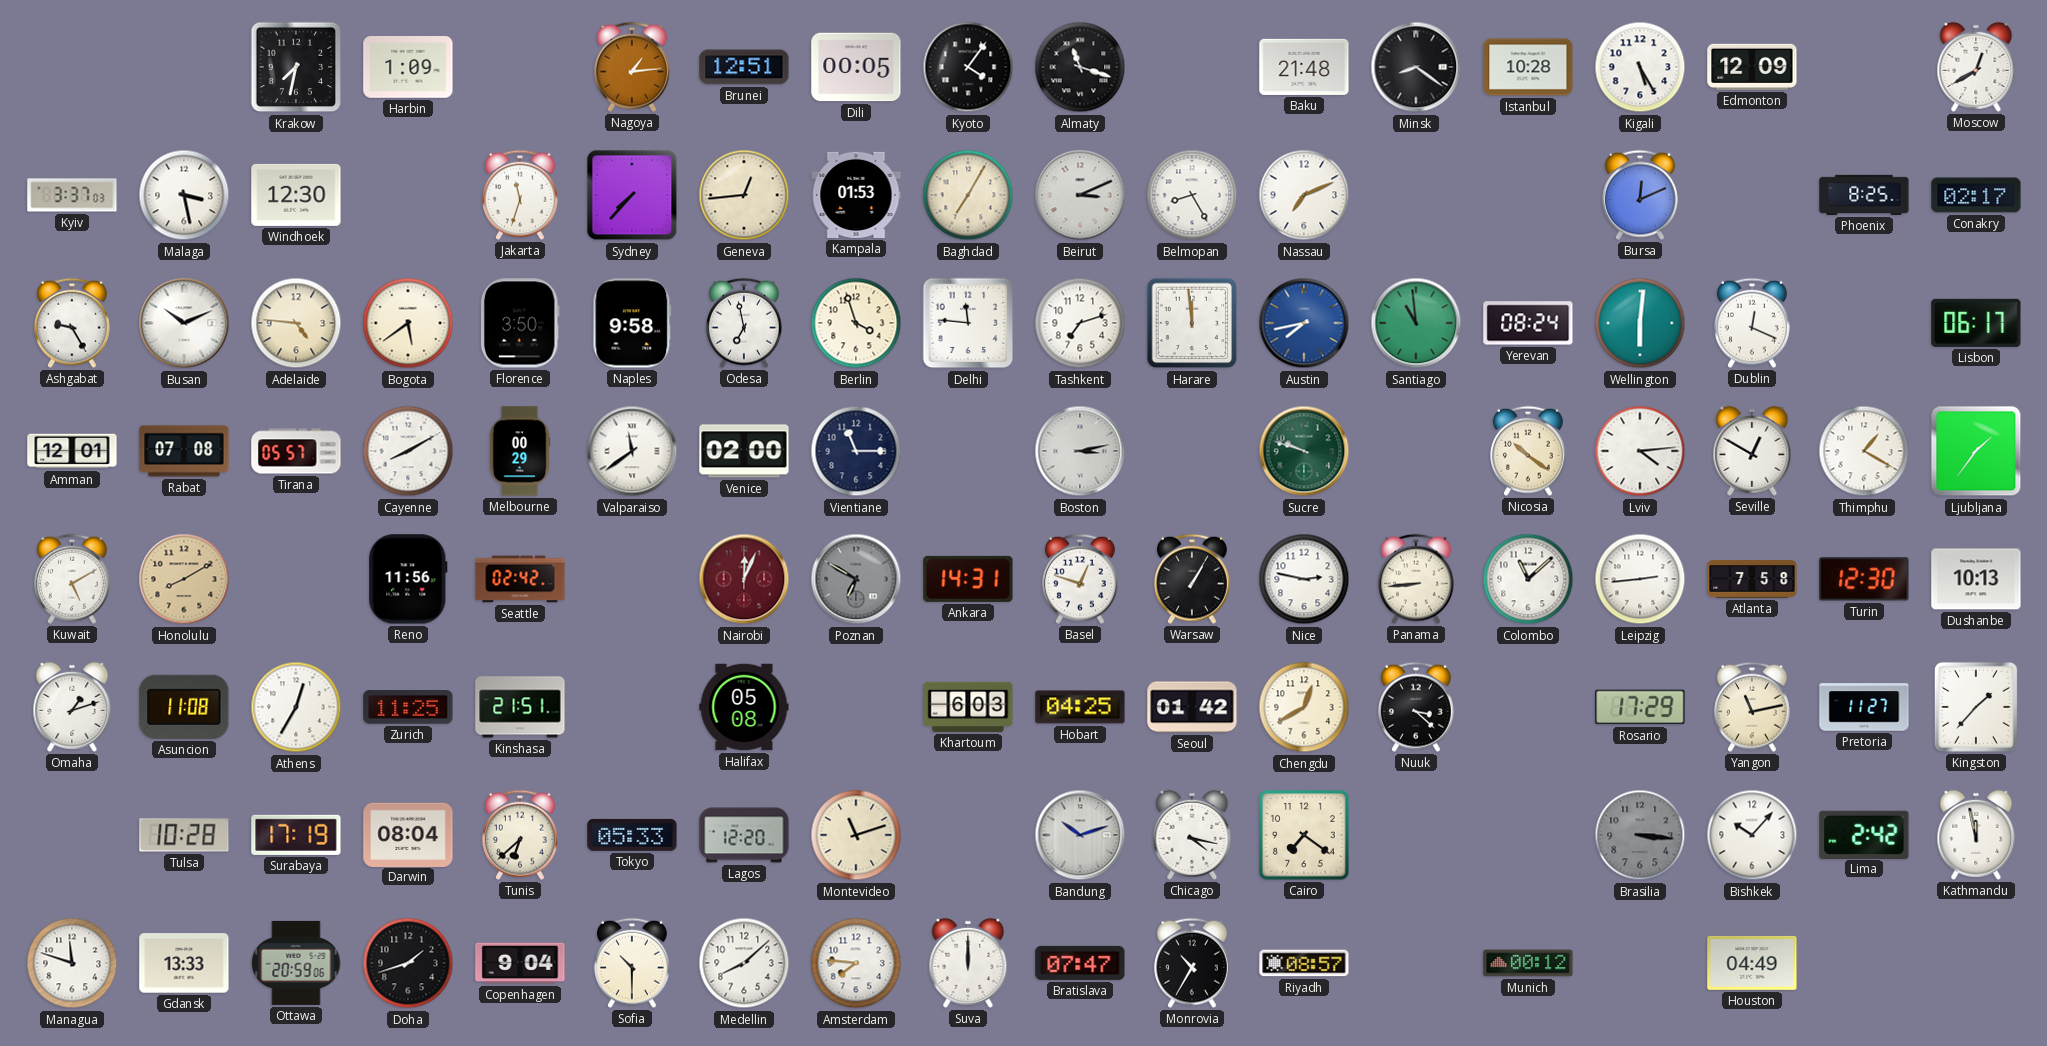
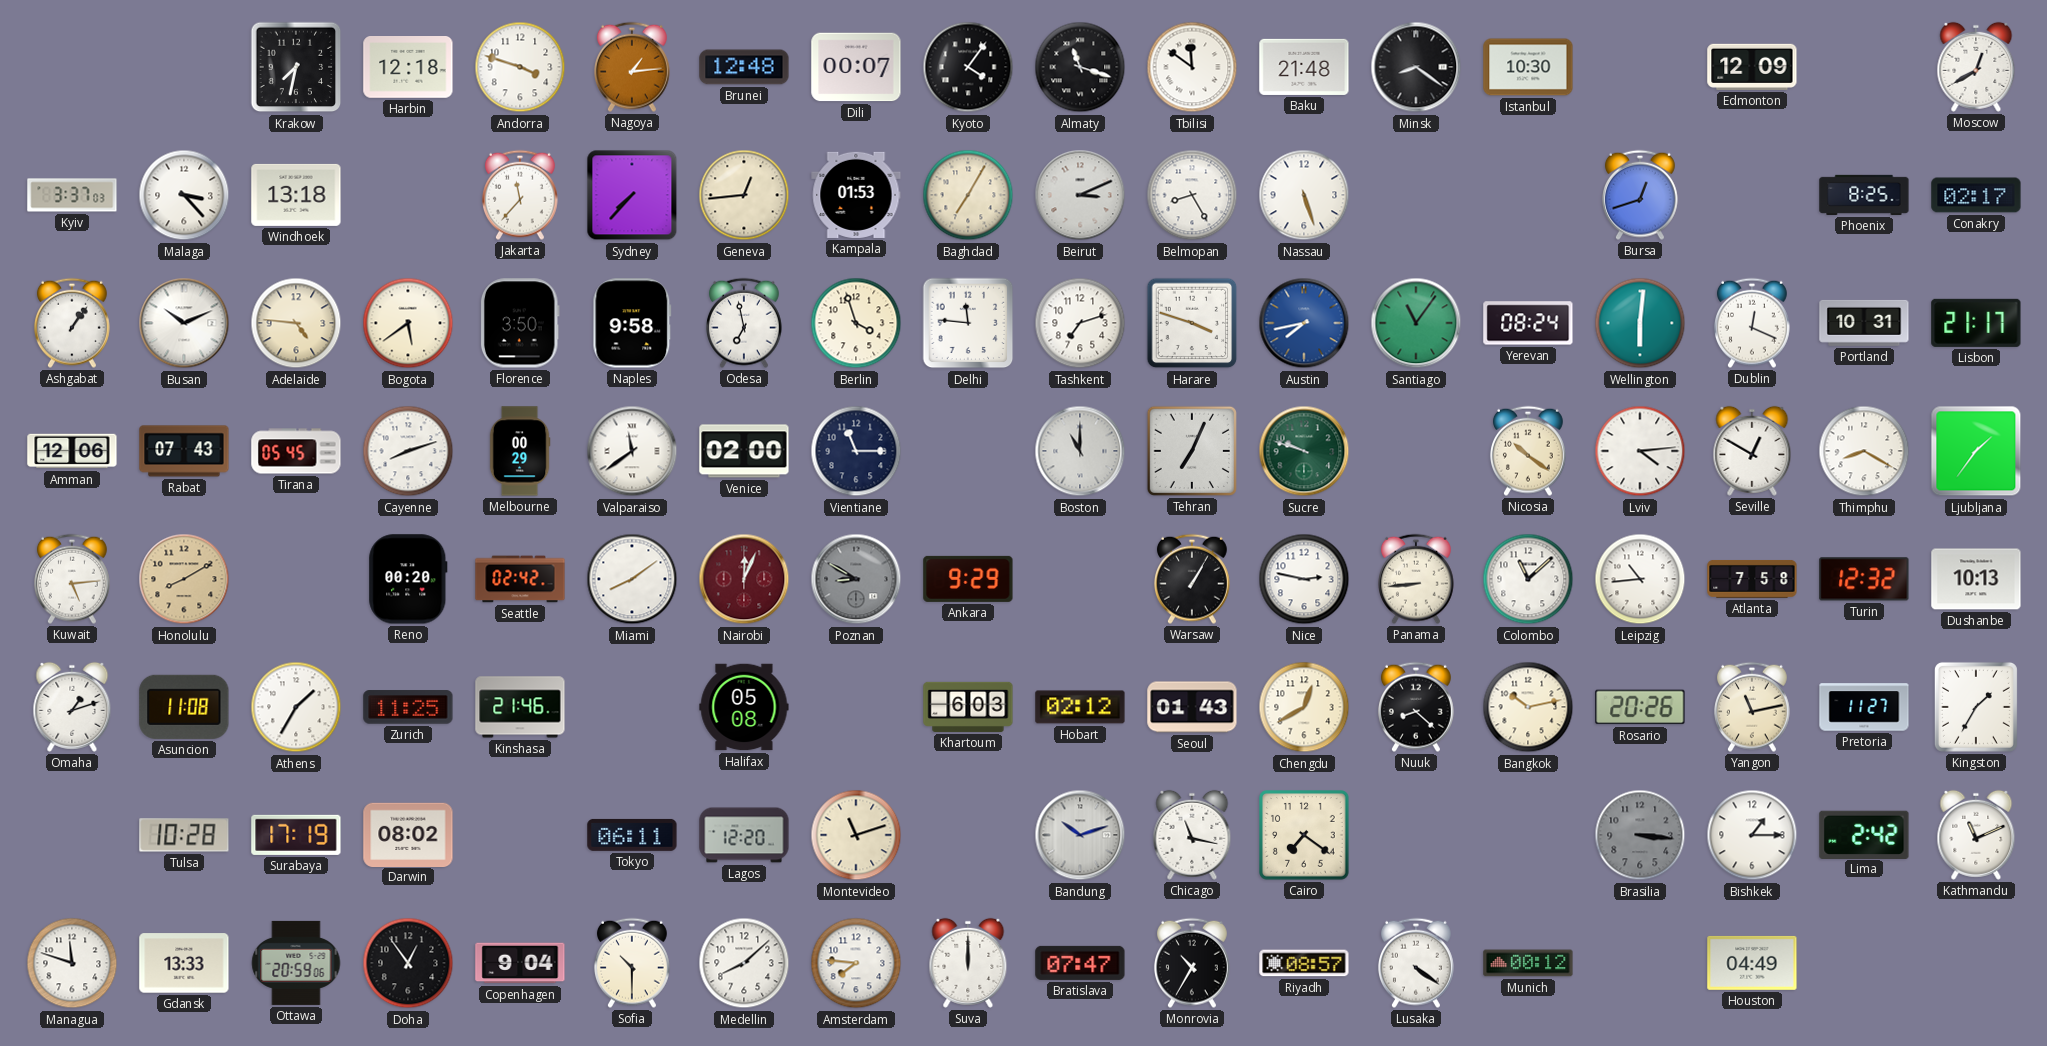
Harbin: 1:09 -> 12:18 (408, 68)
Andorra: none -> 3:48 (520, 67)
Brunei: 12:51 -> 12:48 (744, 67)
Dili: 00:05 -> 00:07 (856, 67)
Tbilisi: none -> 11:51 (1192, 67)
Istanbul: 10:28 -> 10:30 (1528, 67)
Kigali: 5:25 -> none (1640, 67)
Malaga: 3:28 -> 3:23 (184, 195)
Windhoek: 12:30 -> 13:18 (296, 195)
Jakarta: 11:33 -> 11:37 (520, 195)
Nassau: 7:11 -> 5:27 (1304, 195)
Bursa: 12:11 -> 12:42 (1640, 195)
Ashgabat: 9:25 -> 1:06 (72, 323)
Harare: 11:59 -> 3:48 (1192, 323)
Santiago: 10:59 -> 11:06 (1416, 323)
Portland: none -> 10:31 (1864, 323)
Lisbon: 06:17 -> 21:17 (1976, 323)
Amman: 12:01 -> 12:06 (72, 451)
Rabat: 07:08 -> 07:43 (184, 451)
Tirana: 05:57 -> 05:45 (296, 451)
Cayenne: 8:10 -> 8:12 (408, 451)
Boston: 3:13 -> 11:00 (1080, 451)
Tehran: none -> 7:04 (1192, 451)
Thimphu: 1:20 -> 8:20 (1864, 451)
Kuwait: 5:10 -> 5:14 (72, 579)
Reno: 11:56 -> 00:20 (408, 579)
Miami: none -> 8:09 (632, 579)
Poznan: 6:50 -> 8:50 (856, 579)
Ankara: 14:31 -> 9:29 (968, 579)
Basel: 12:48 -> none (1080, 579)
Leipzig: 2:44 -> 10:44 (1640, 579)
Turin: 12:30 -> 12:32 (1864, 579)
Athens: 12:35 -> 1:35 (296, 707)
Kinshasa: 21:51 -> 21:46 (520, 707)
Hobart: 04:25 -> 02:12 (1080, 707)
Seoul: 01:42 -> 01:43 (1192, 707)
Nuuk: 3:22 -> 8:22 (1416, 707)
Bangkok: none -> 10:13 (1528, 707)
Rosario: 17:29 -> 20:26 (1640, 707)
Kingston: 1:37 -> 1:35 (1976, 707)
Darwin: 08:04 -> 08:02 (408, 834)
Tunis: 6:38 -> none (520, 835)
Tokyo: 05:33 -> 06:11 (632, 835)
Chicago: 4:17 -> 11:17 (1192, 835)
Bishkek: 10:07 -> 1:15 (1752, 835)
Kathmandu: 11:58 -> 11:11 (1976, 835)
Doha: 1:42 -> 12:54 (408, 963)
Lusaka: none -> 4:21 (1416, 963)
